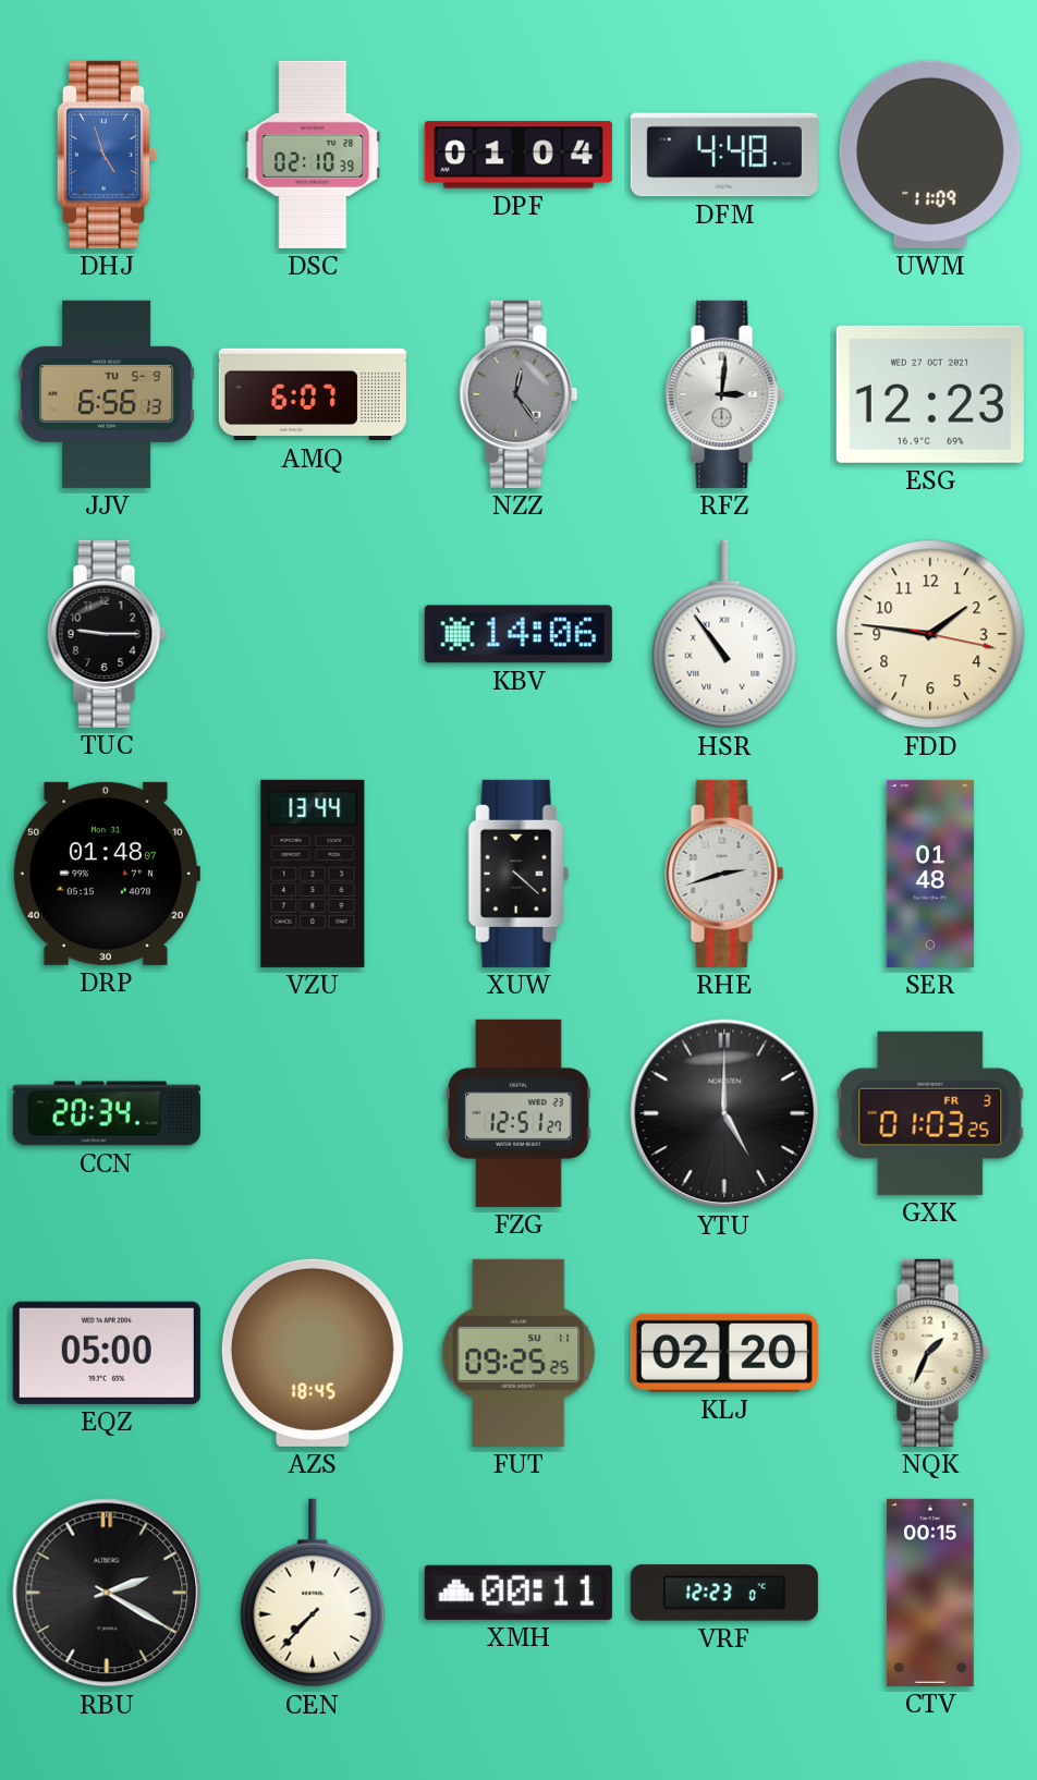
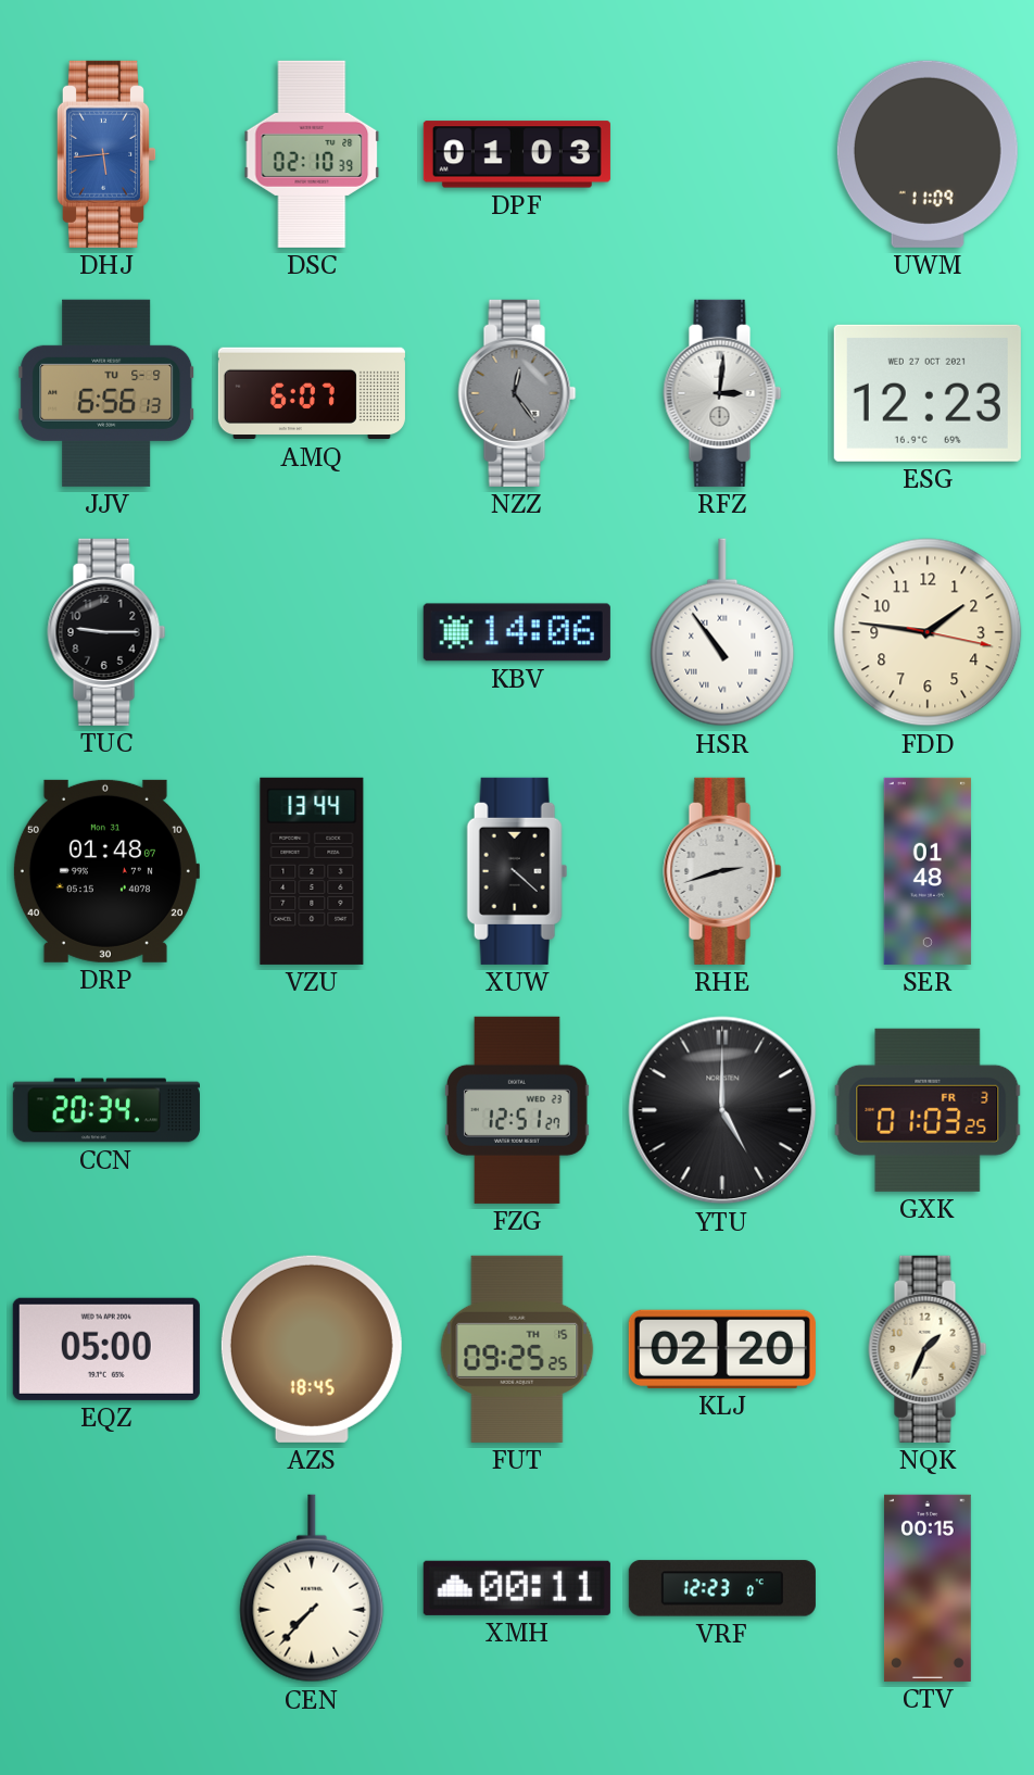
DHJ: 4:57 -> 5:44 (105, 154)
DPF: 01:04 -> 01:03 (517, 154)
DFM: 4:48 -> none (724, 155)
FUT date: SU 11 -> TH 15 (517, 1349)
RBU: 2:20 -> none (107, 1593)
